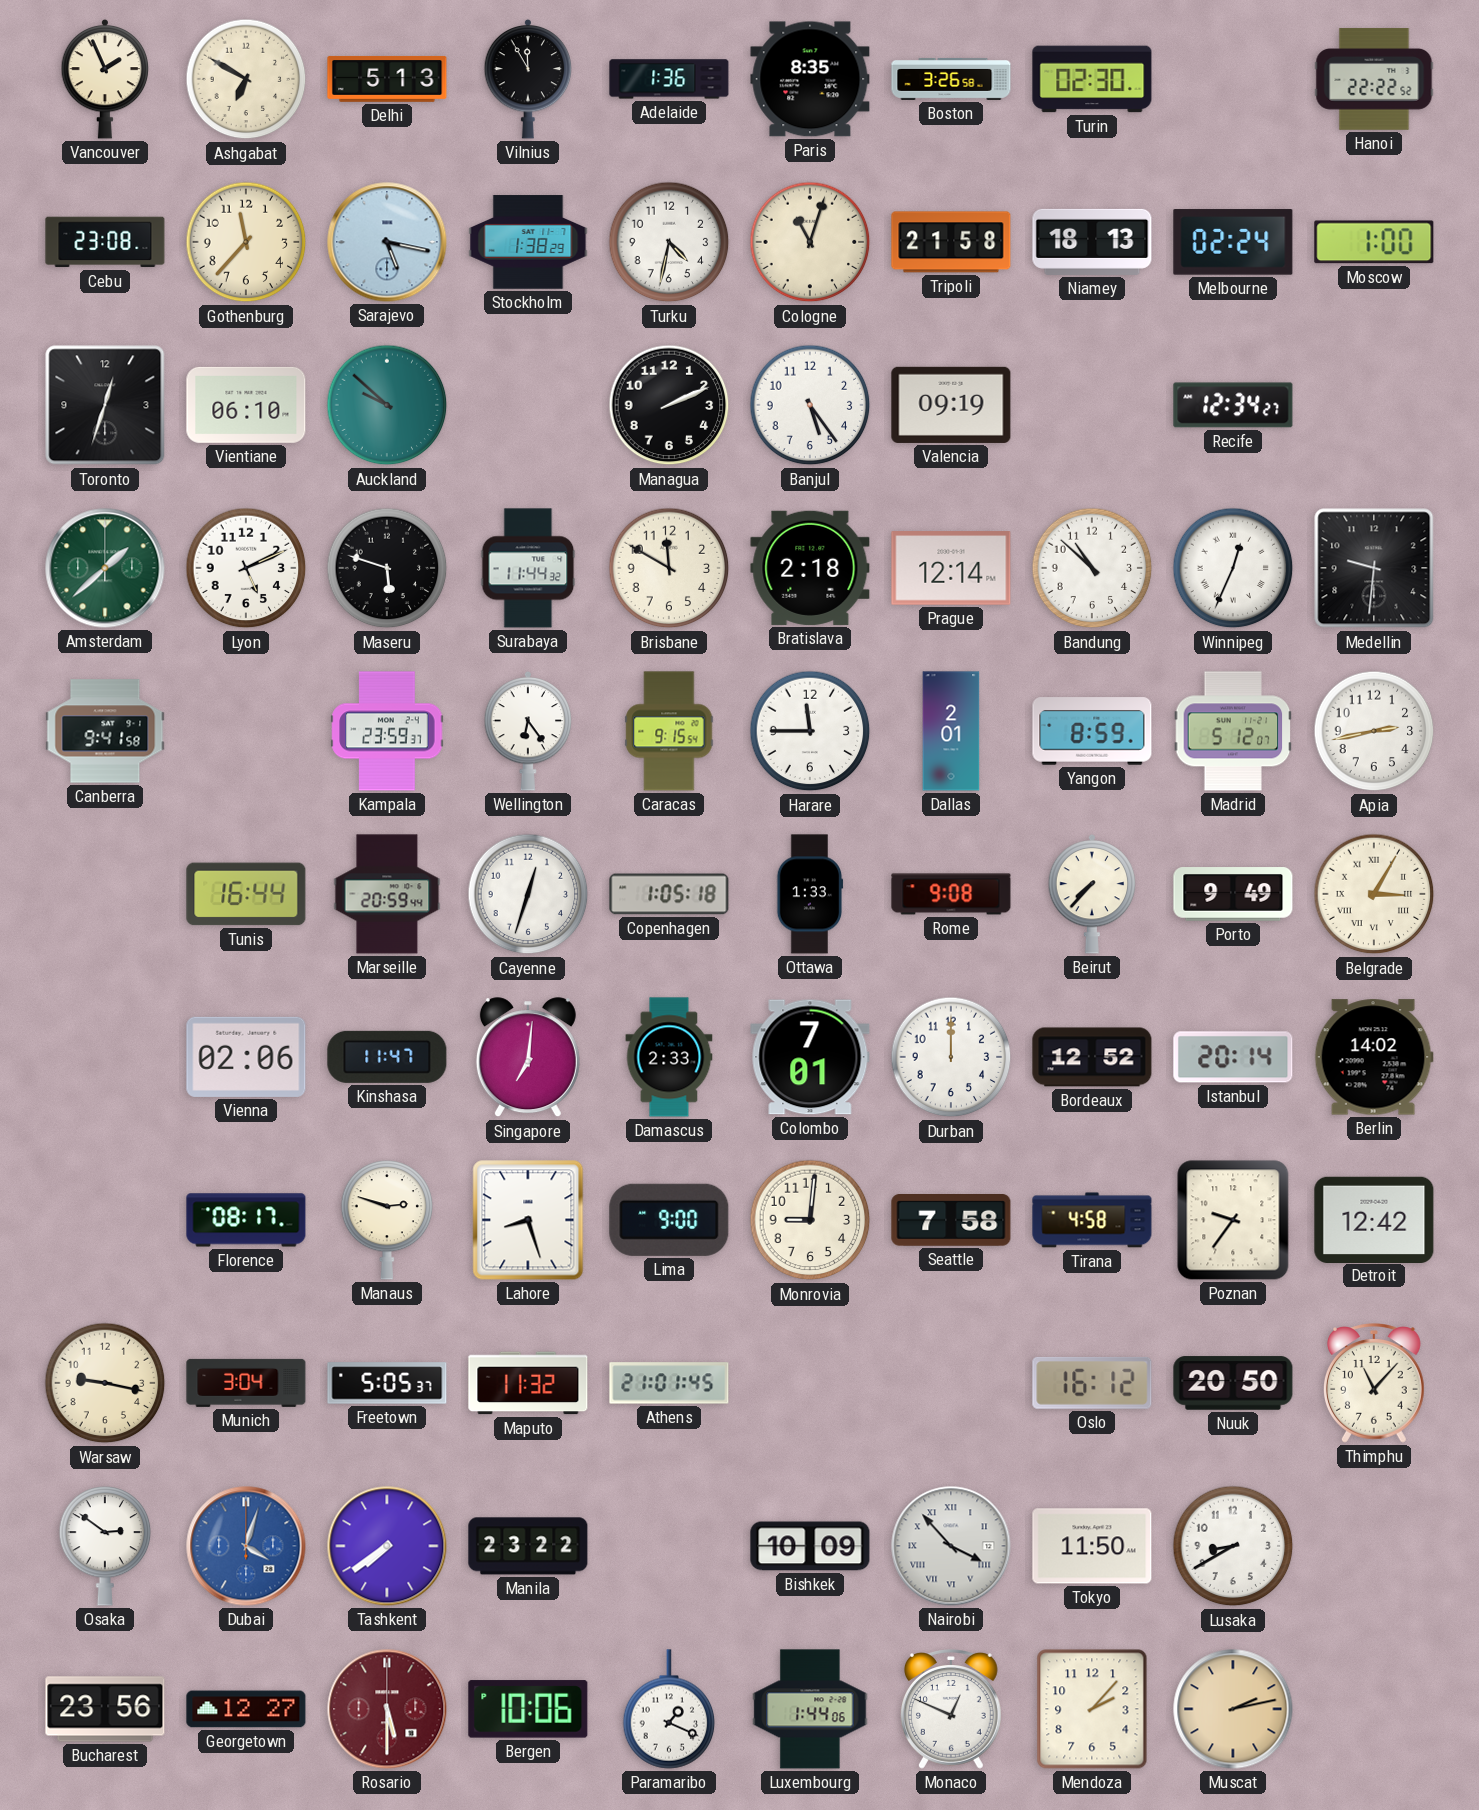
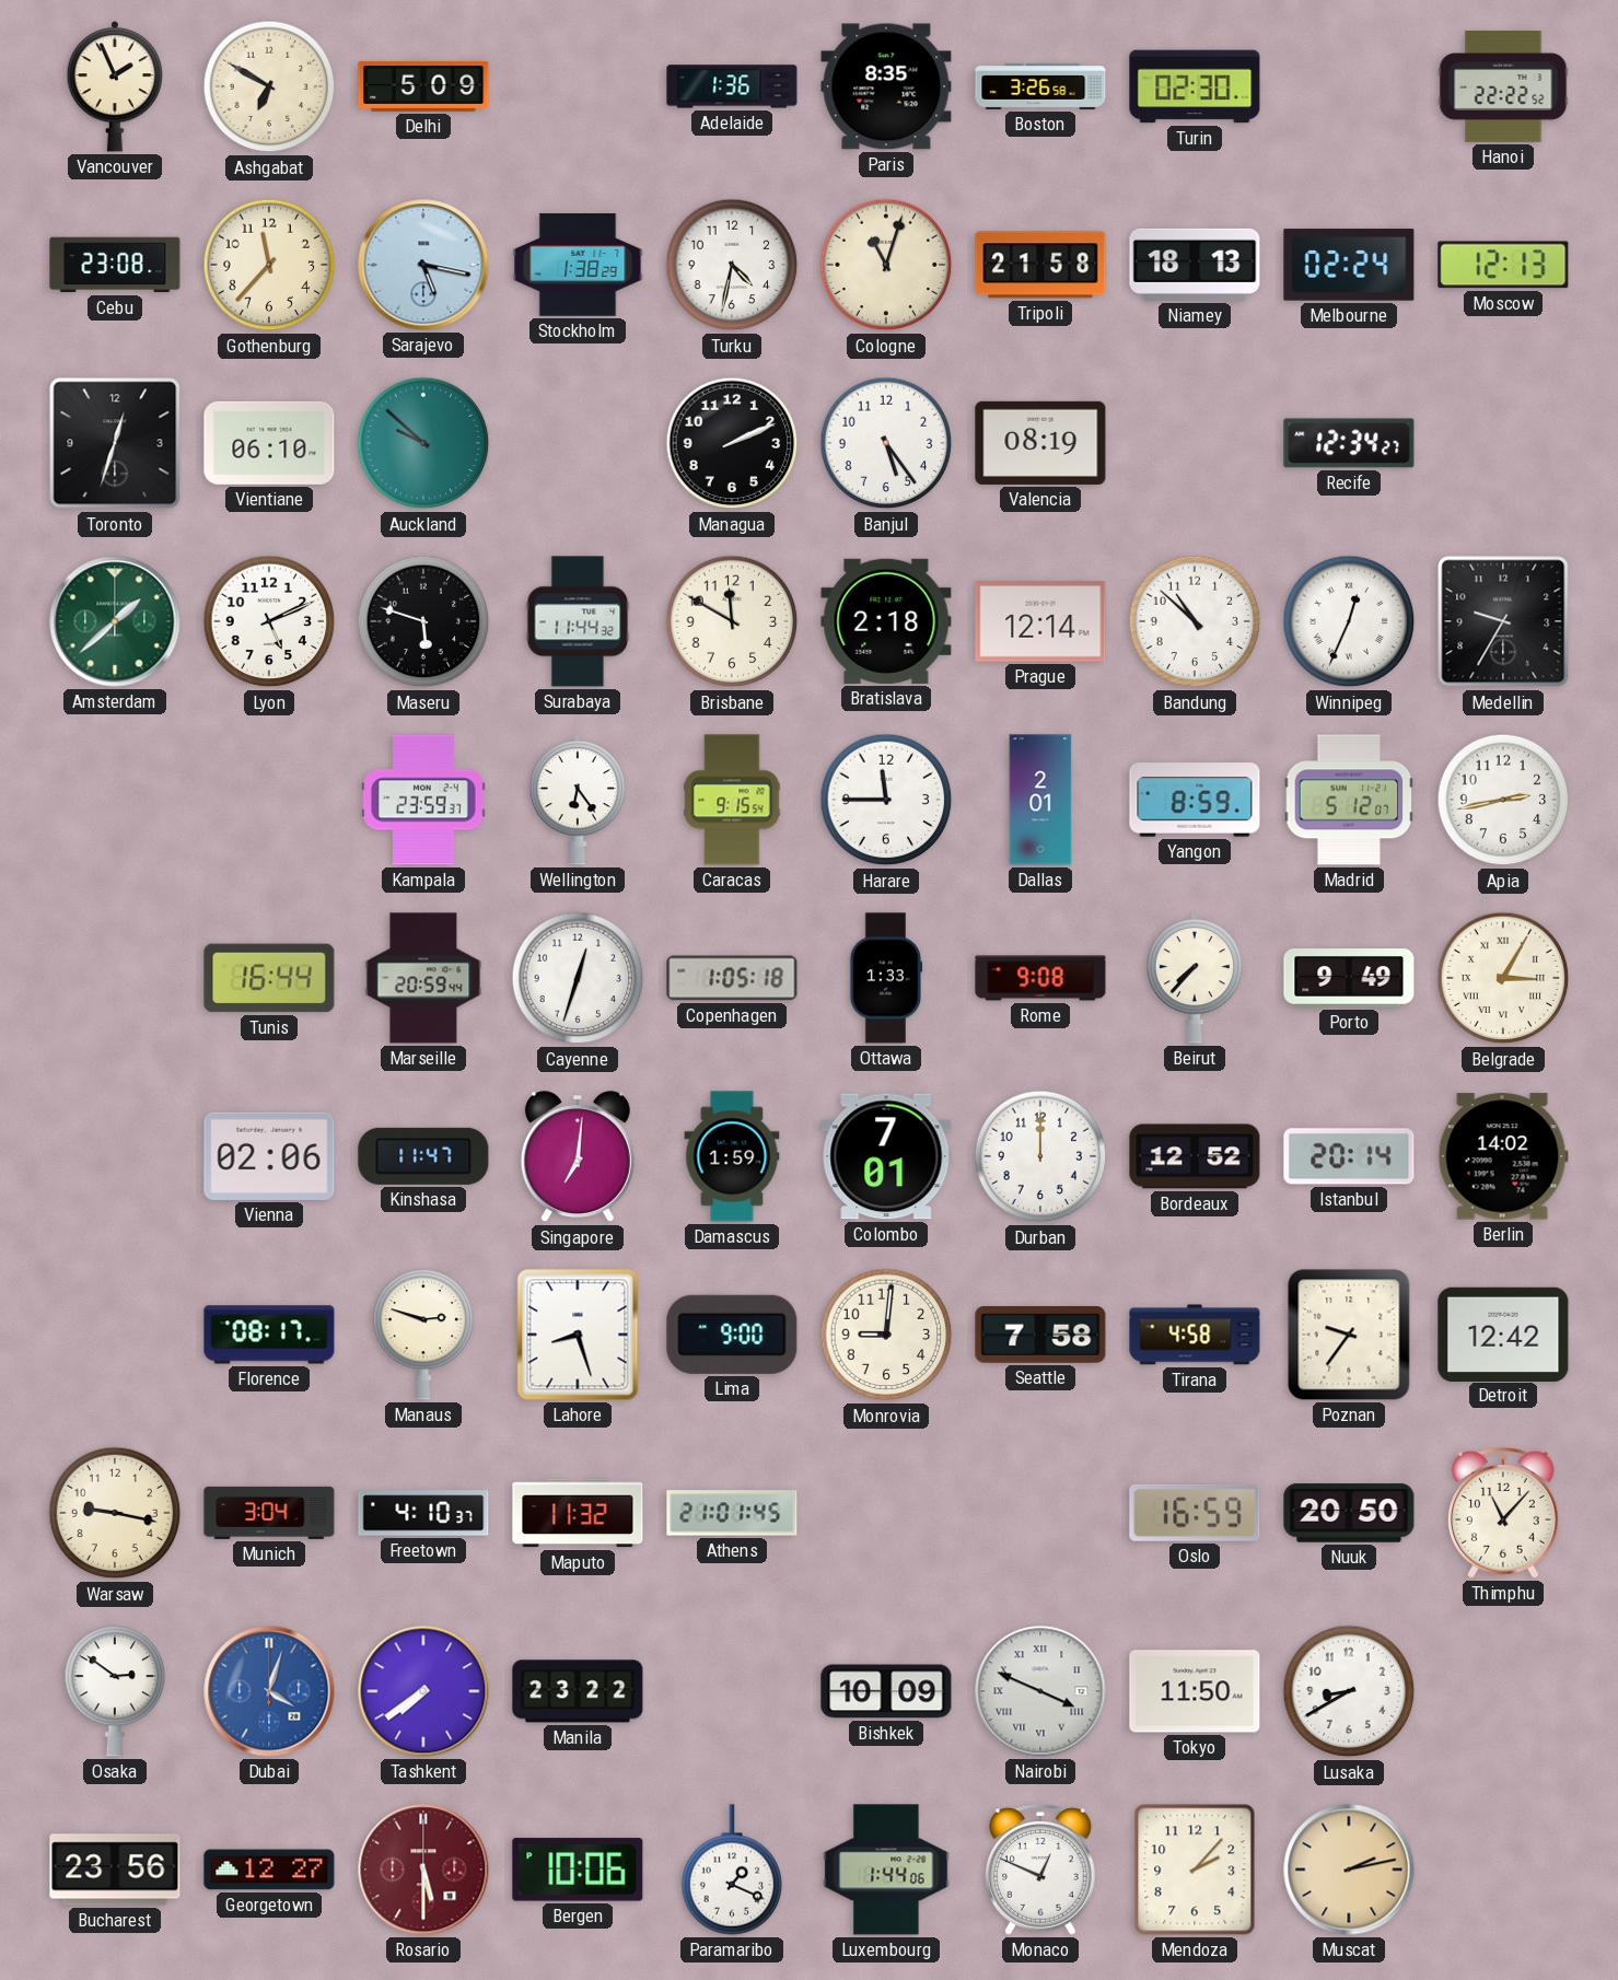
Delhi: 5:13 -> 5:09 (423, 86)
Vilnius: 11:55 -> none (528, 79)
Moscow: 1:00 -> 12:13 (1503, 265)
Valencia: 09:19 -> 08:19 (1040, 443)
Medellin: 9:31 -> 9:35 (1503, 621)
Canberra: 9:41 -> none (105, 731)
Damascus: 2:33 -> 1:59 (732, 1156)
Freetown: 5:05 -> 4:10 (423, 1513)
Oslo: 16:12 -> 16:59 (1195, 1513)
Nairobi: 3:53 -> 3:49 (1040, 1691)
